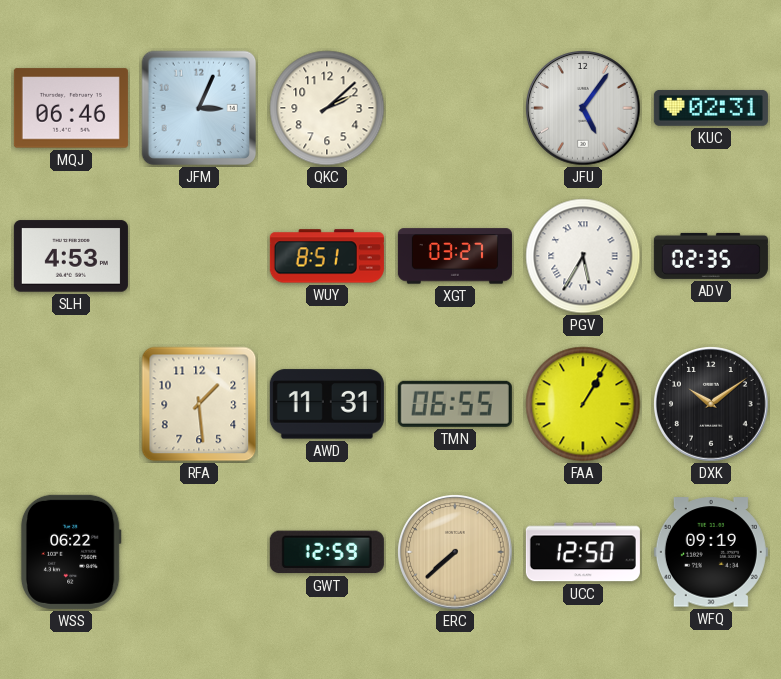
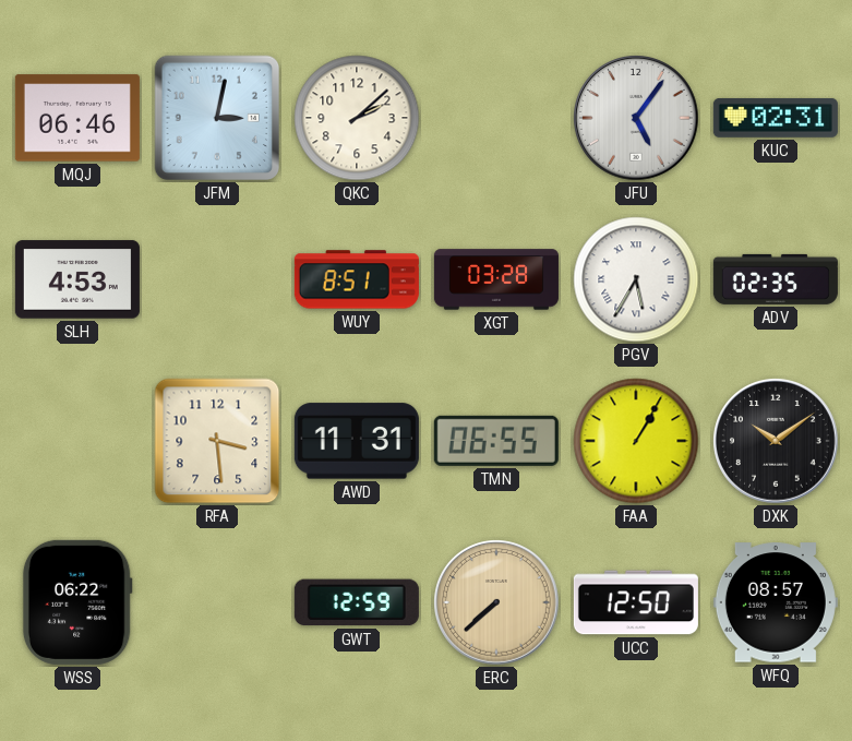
JFM: 3:04 -> 3:02 (217, 118)
XGT: 03:27 -> 03:28 (496, 279)
RFA: 1:29 -> 3:29 (217, 441)
WFQ: 09:19 -> 08:57 (776, 602)
